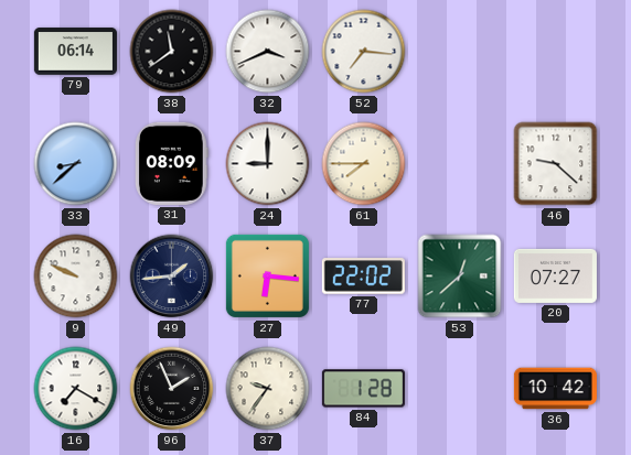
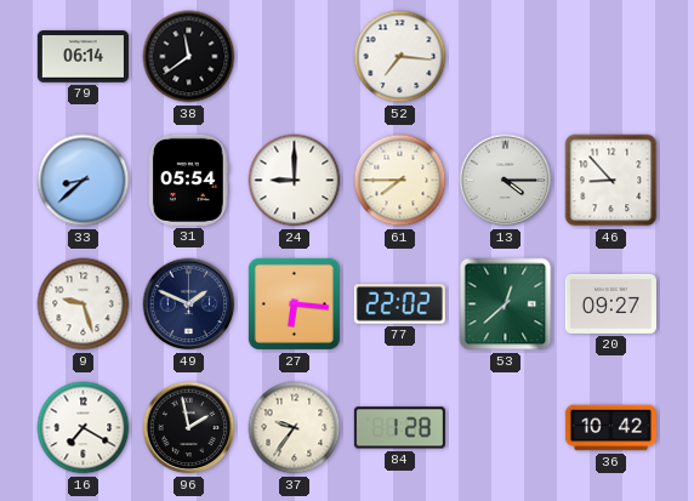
32: 3:41 -> none (268, 52)
31: 08:09 -> 05:54 (189, 180)
13: none -> 4:15 (506, 181)
46: 9:22 -> 8:53 (611, 181)
9: 9:49 -> 9:27 (84, 304)
49: 1:44 -> 1:49 (189, 304)
20: 07:27 -> 09:27 (610, 303)
96: 1:56 -> 1:58 (189, 428)
